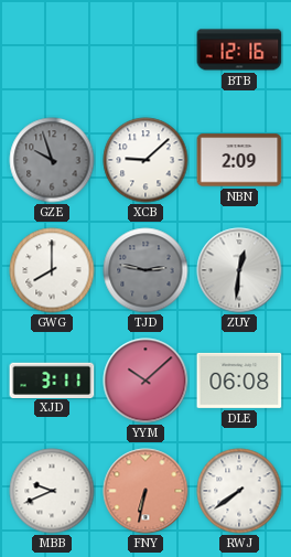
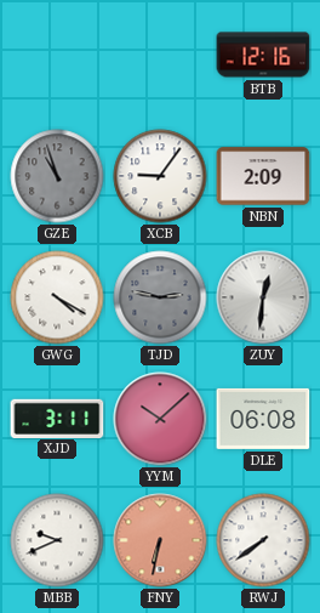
GZE: 9:57 -> 10:57 (57, 176)
XCB: 9:08 -> 9:06 (160, 176)
GWG: 8:00 -> 4:20 (57, 297)
